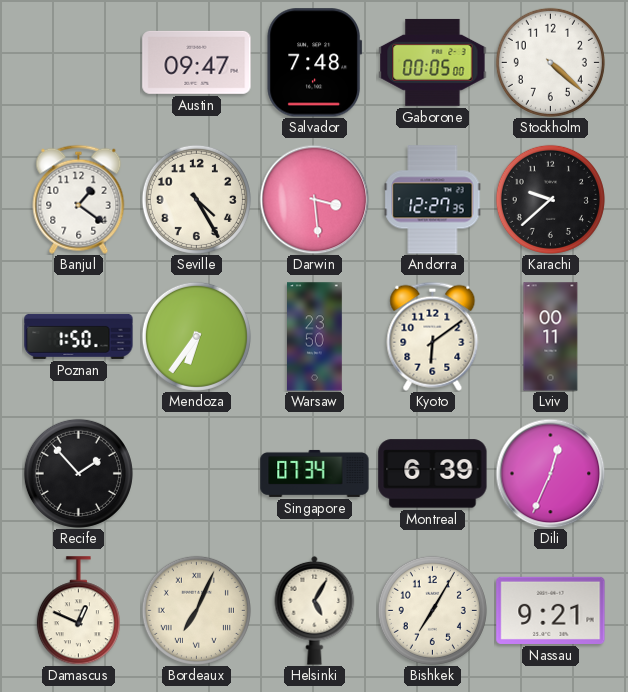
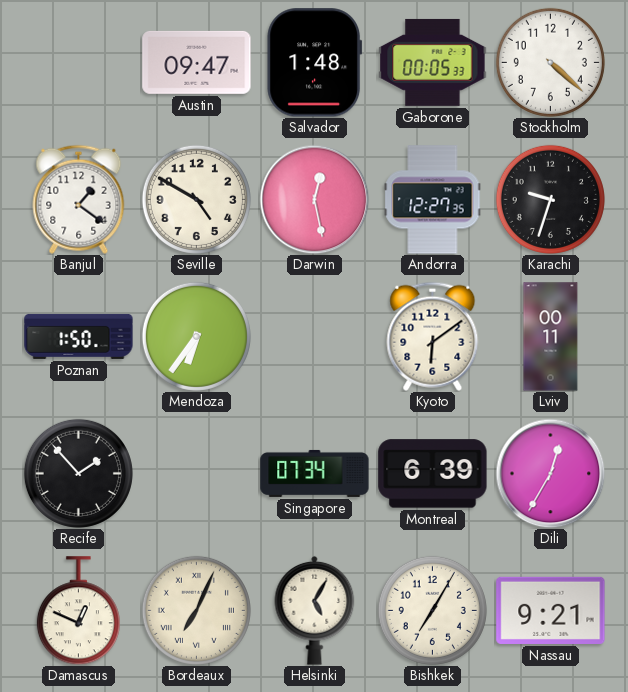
Salvador: 7:48 -> 1:48 (315, 63)
Gaborone: 00:05:00 -> 00:05:33 (433, 62)
Seville: 4:25 -> 4:50 (196, 199)
Darwin: 3:29 -> 12:28 (314, 199)
Karachi: 9:38 -> 9:33 (550, 199)
Warsaw: 23:50 -> none (315, 337)
Dili: 12:34 -> 12:35 (550, 473)
